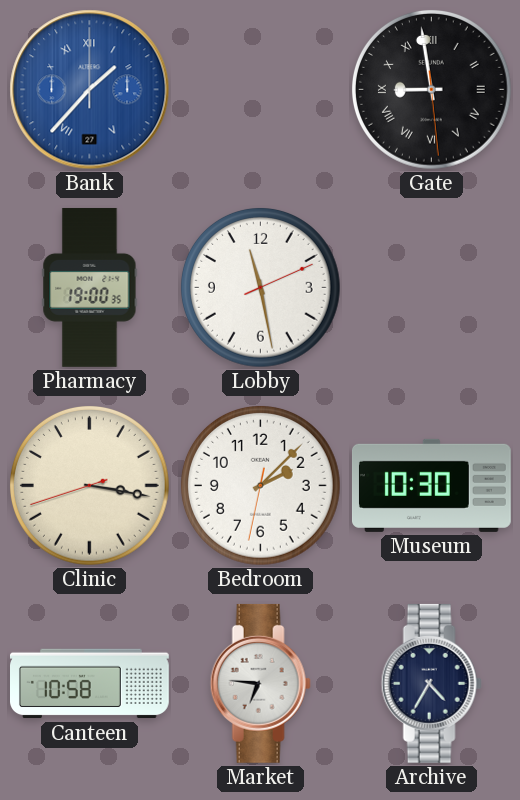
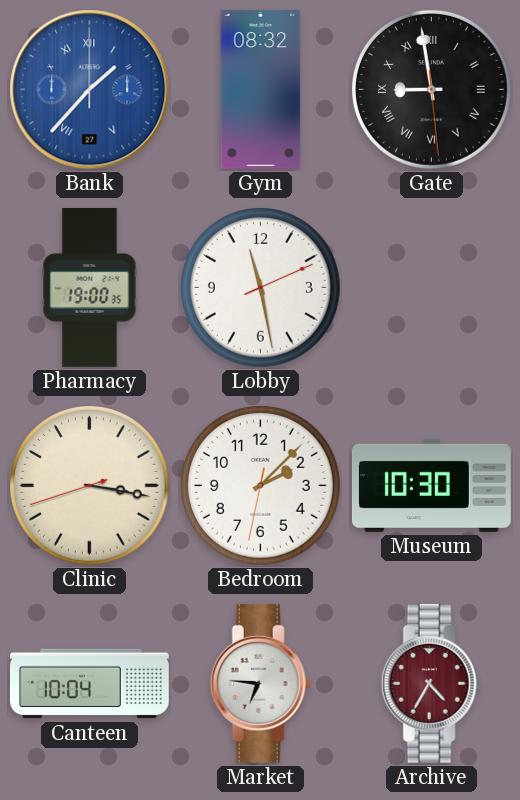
Gym: none -> 08:32 (261, 89)
Canteen: 10:58 -> 10:04 (90, 684)
Archive dial: navy -> burgundy (431, 683)
